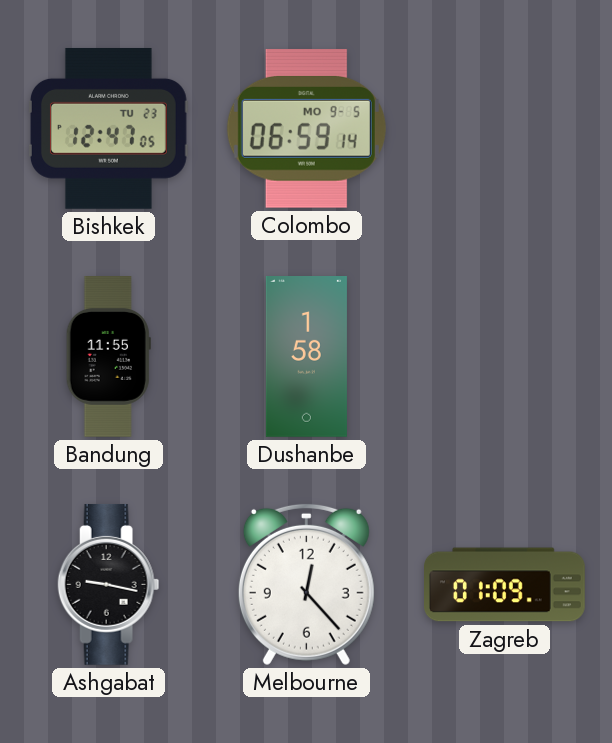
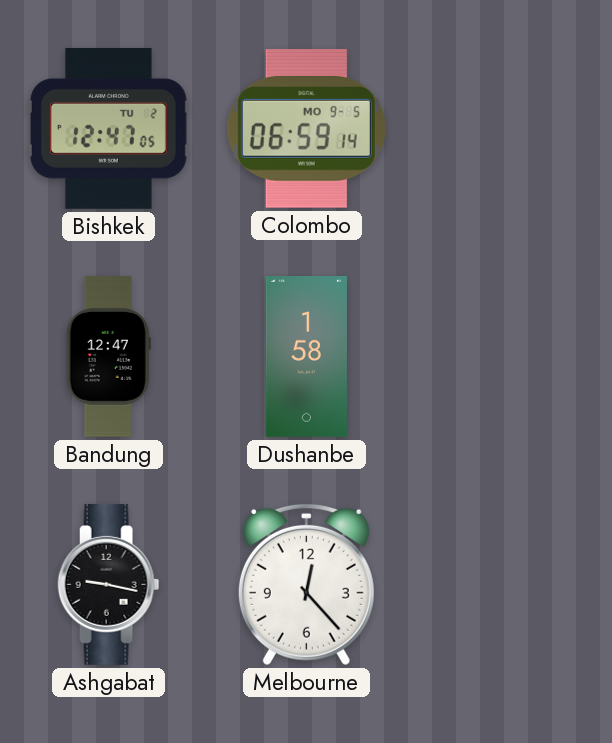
Bishkek date: TU 23 -> TU 2 (108, 128)
Bandung: 11:55 -> 12:47 (108, 357)
Zagreb: 01:09 -> none (505, 585)
